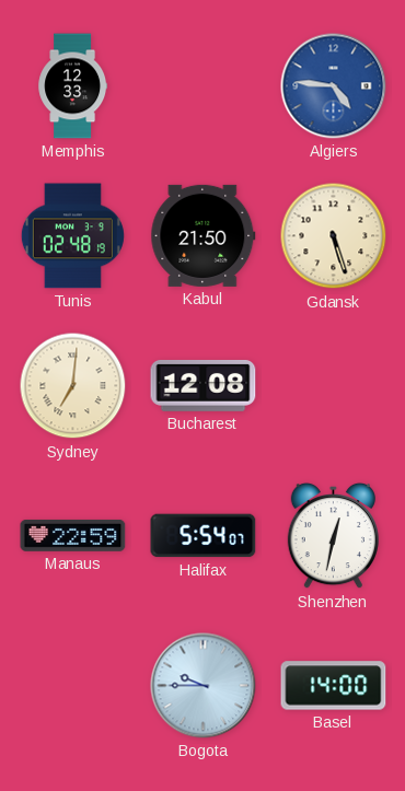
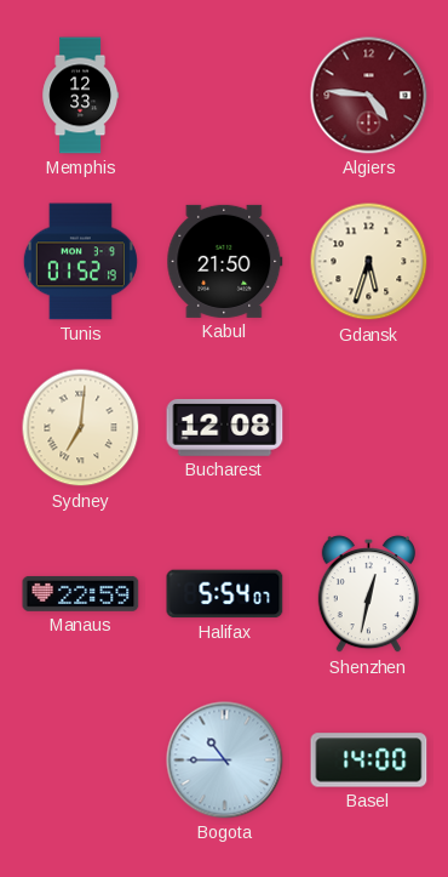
Algiers dial: blue -> burgundy (369, 96)
Tunis: 02:48 -> 01:52 (80, 262)
Gdansk: 5:27 -> 5:33 (369, 262)
Bogota: 9:45 -> 10:45 (225, 761)
